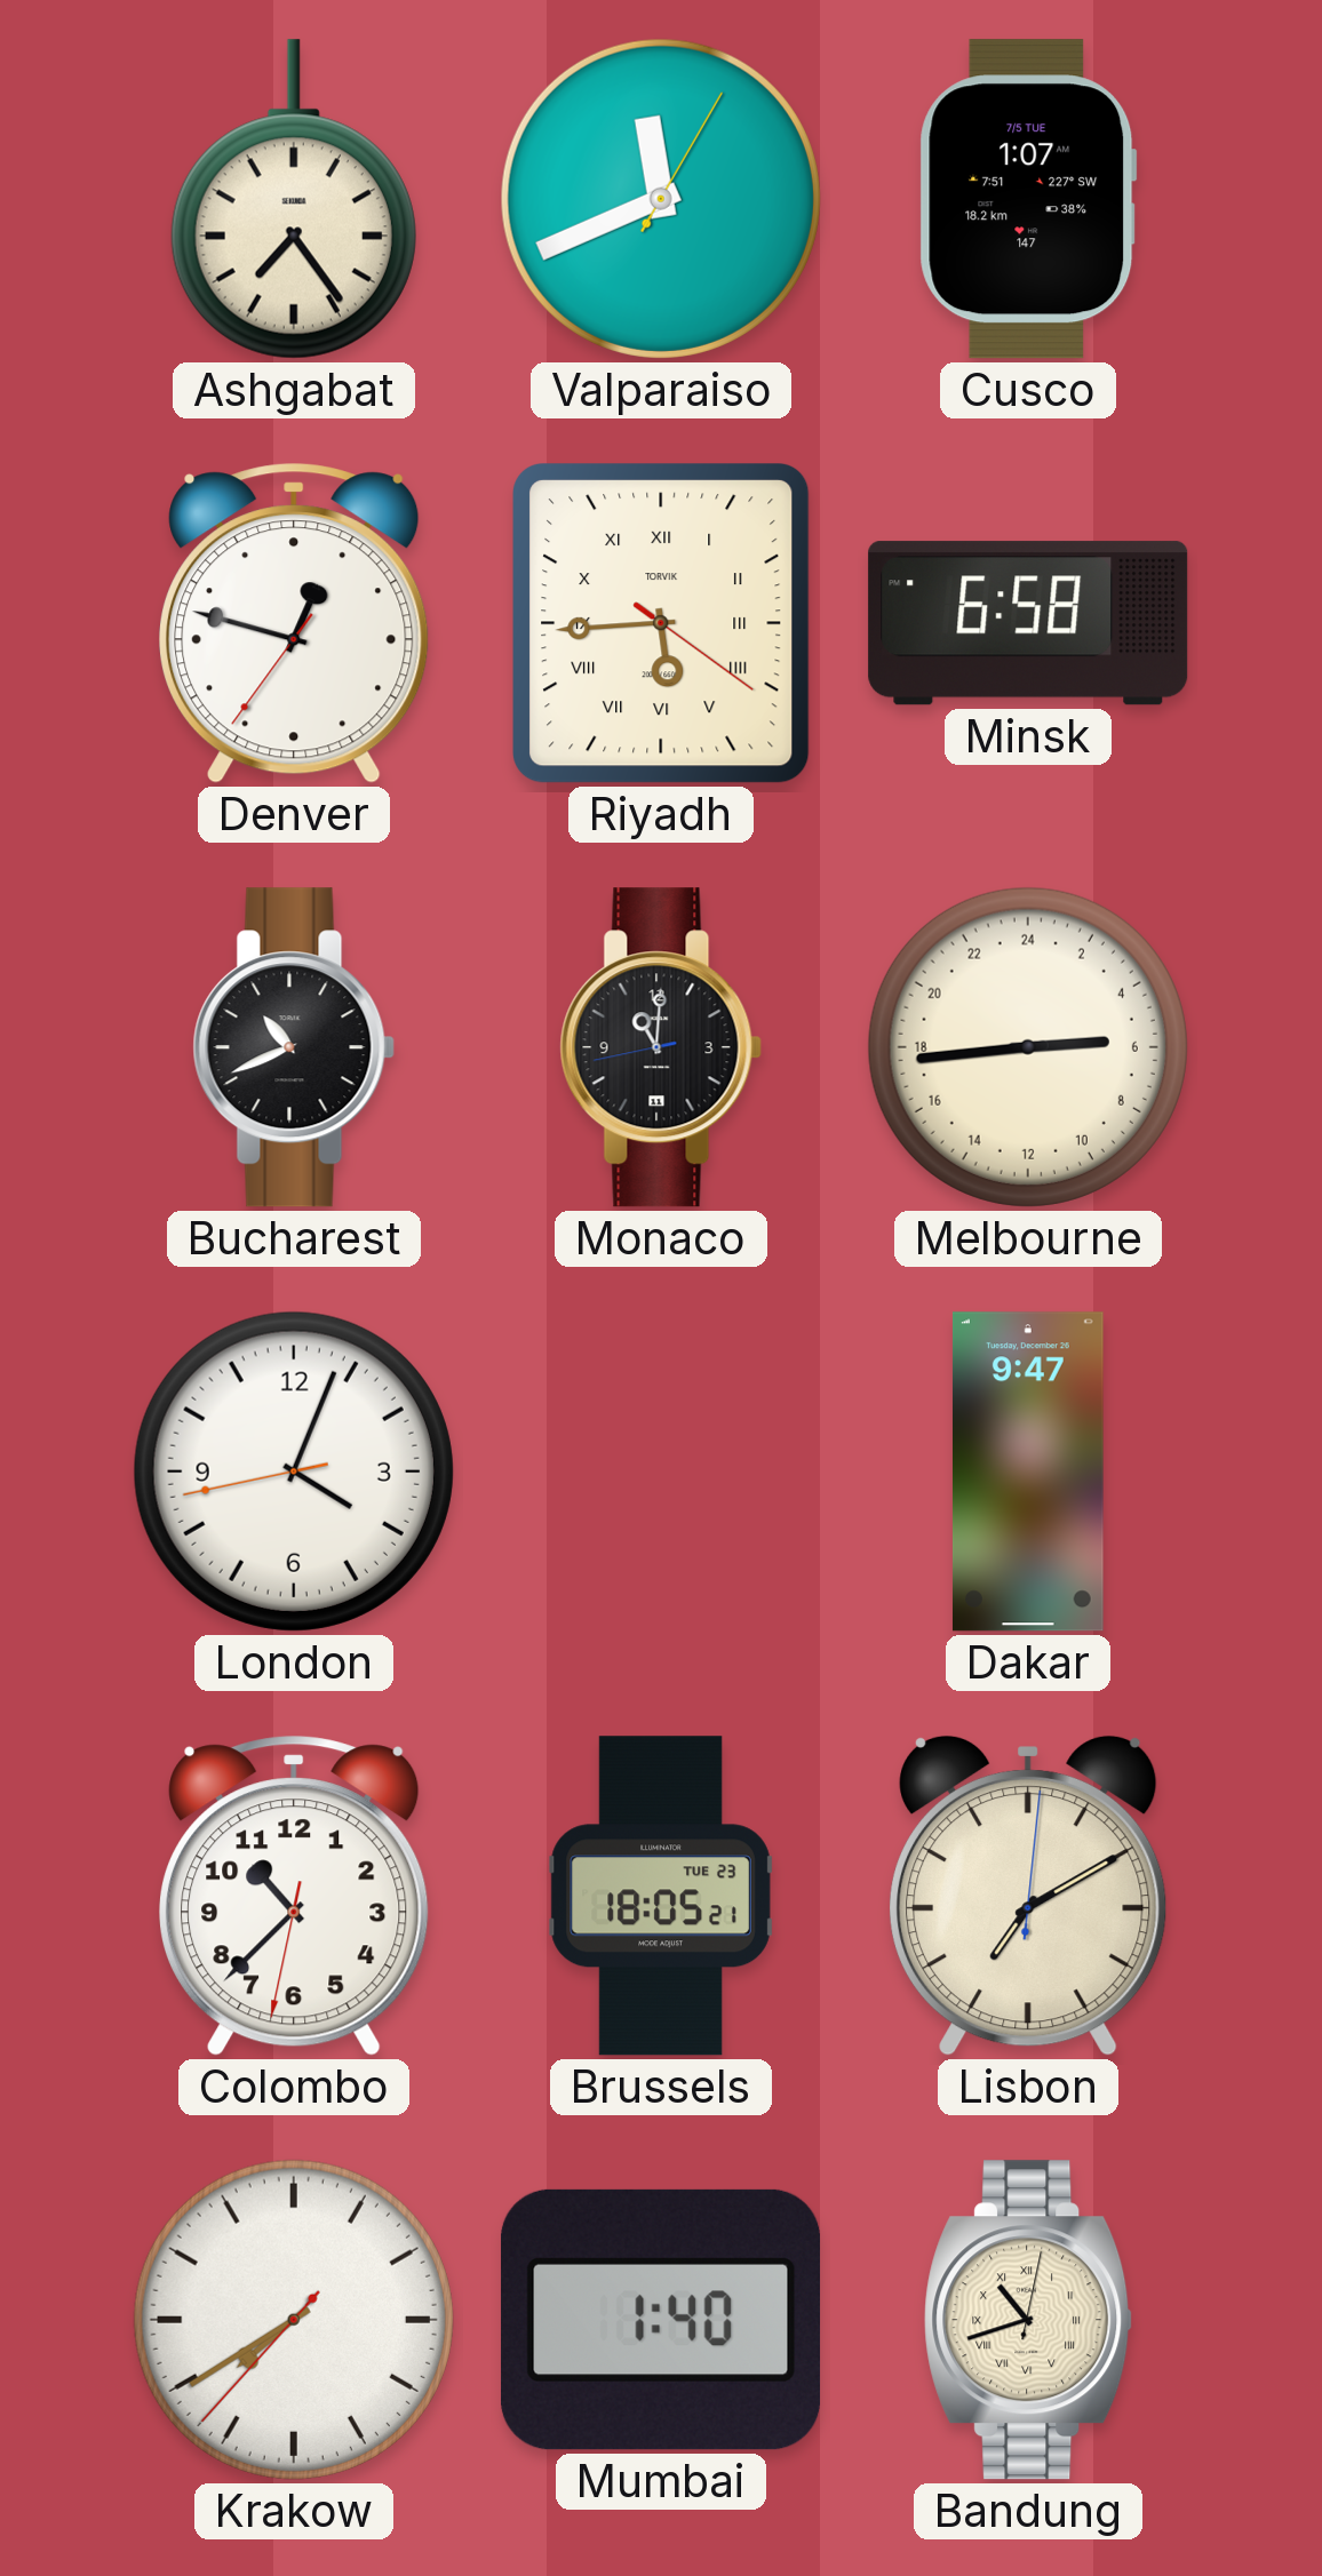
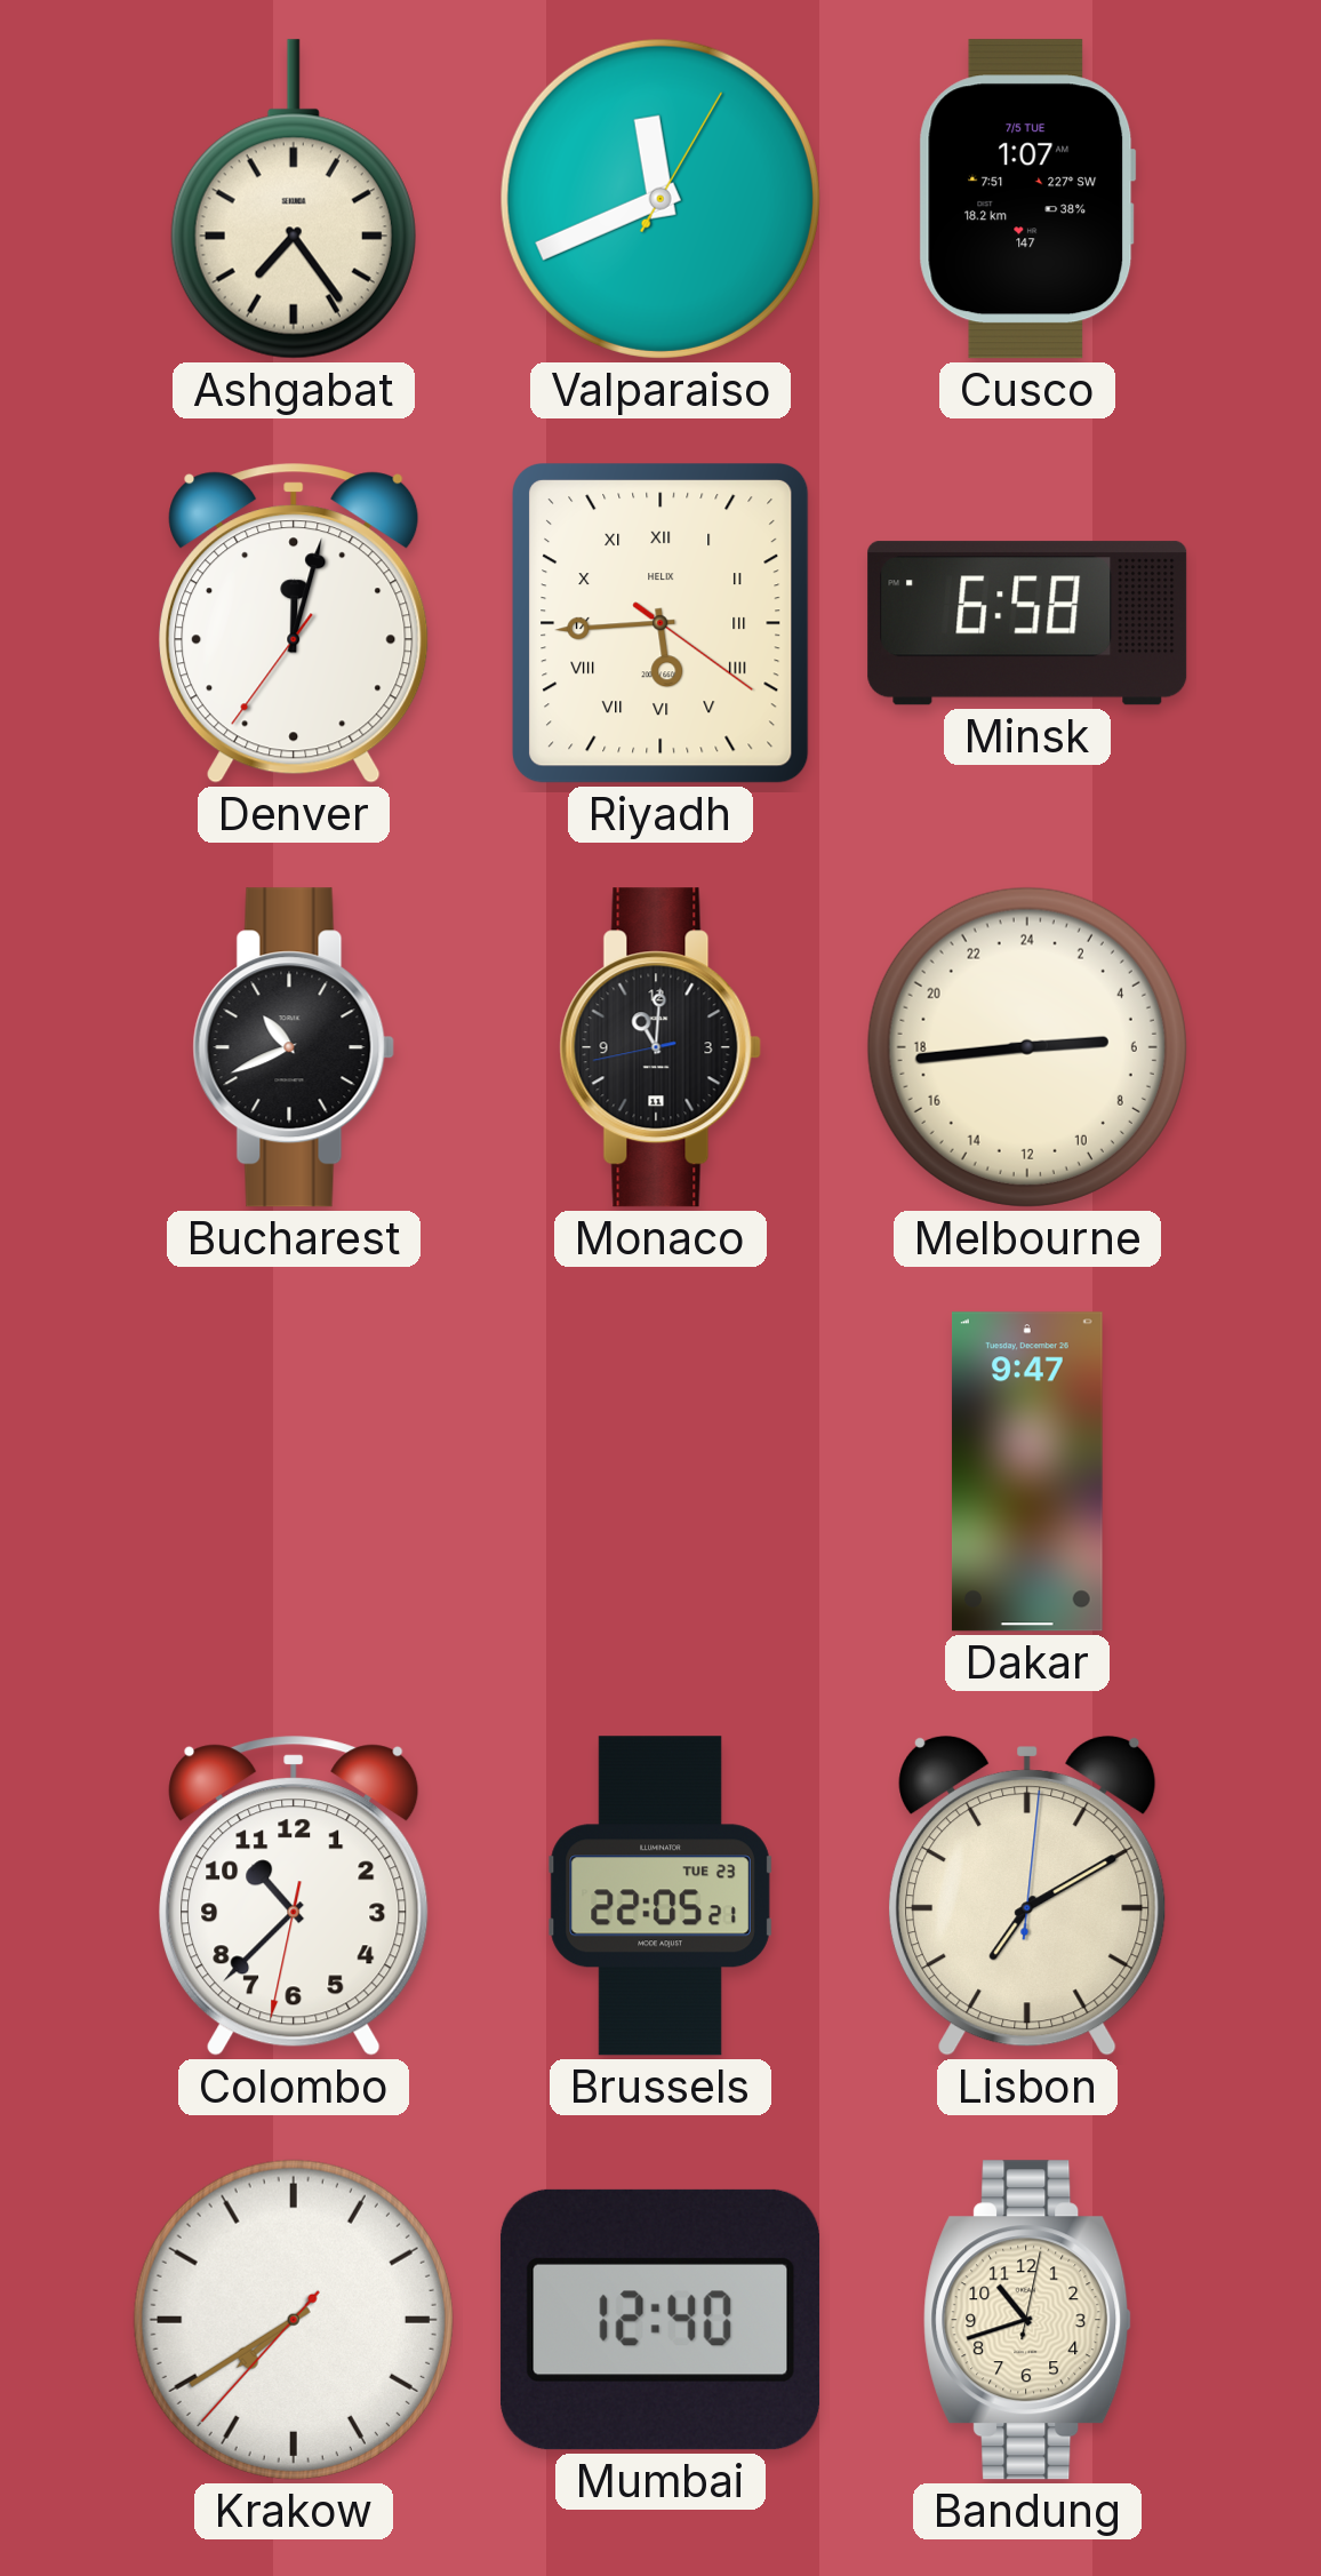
Denver: 12:47 -> 12:02 (294, 623)
Riyadh brand: TORVIK -> HELIX (662, 624)
London: 4:03 -> none (294, 1472)
Brussels: 18:05 -> 22:05 (660, 1896)
Mumbai: 1:40 -> 12:40 (660, 2320)
Bandung numerals: Roman -> Arabic (1028, 2320)
